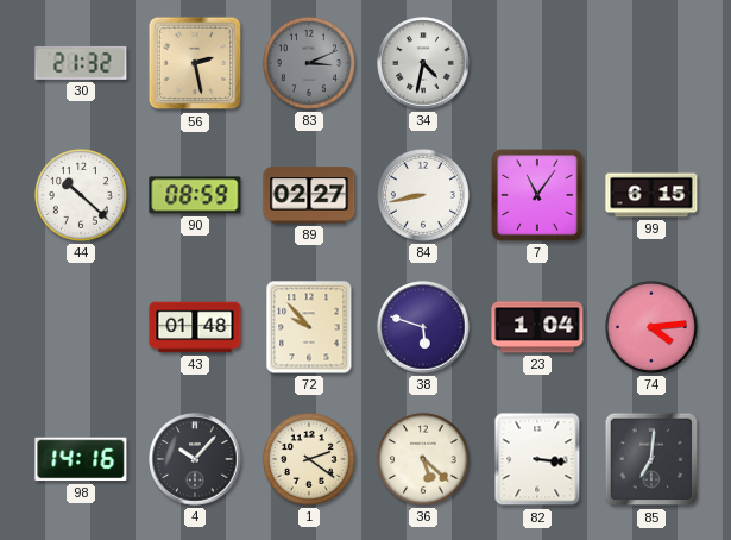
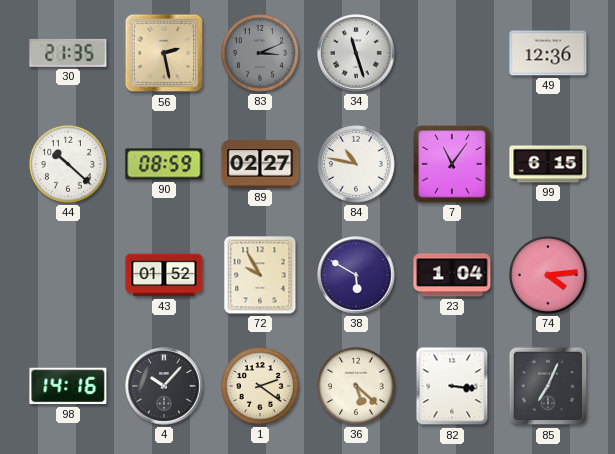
30: 21:32 -> 21:35 (68, 53)
34: 4:32 -> 11:27 (356, 53)
49: none -> 12:36 (548, 53)
84: 8:43 -> 10:47 (356, 164)
43: 01:48 -> 01:52 (164, 275)
72: 9:53 -> 9:55 (260, 275)
38: 5:48 -> 5:50 (356, 275)
85: 7:01 -> 7:04 (548, 386)
